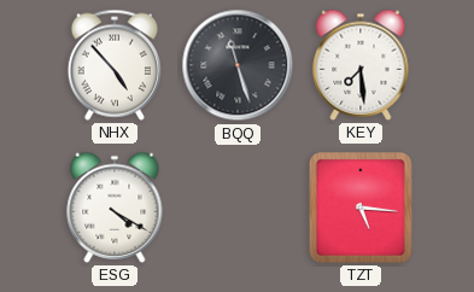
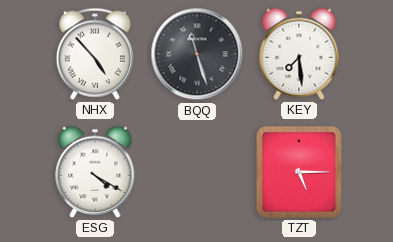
TZT: 5:16 -> 5:15 (300, 173)
